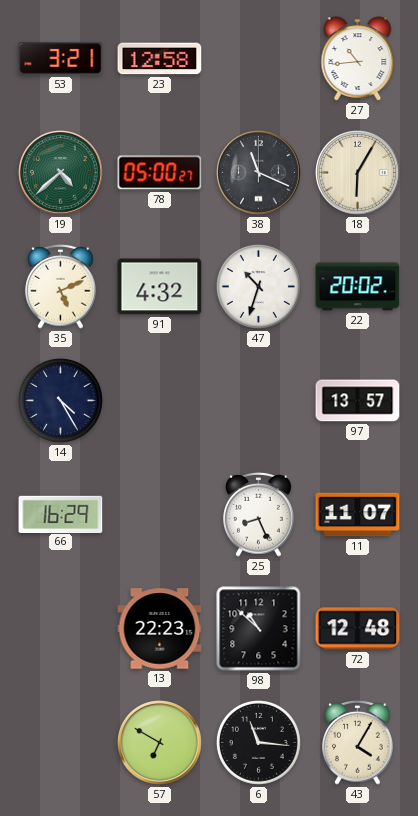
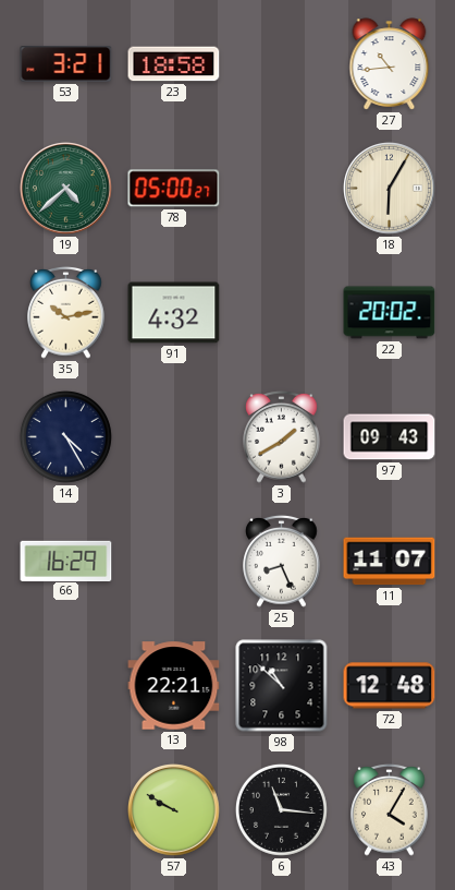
23: 12:58 -> 18:58 (174, 64)
38: 11:19 -> none (259, 173)
35: 5:11 -> 10:13 (66, 312)
47: 10:33 -> none (258, 286)
3: none -> 1:40 (282, 436)
97: 13:57 -> 09:43 (390, 437)
13: 22:23 -> 22:21 (174, 686)
57: 6:50 -> 9:50 (174, 810)
